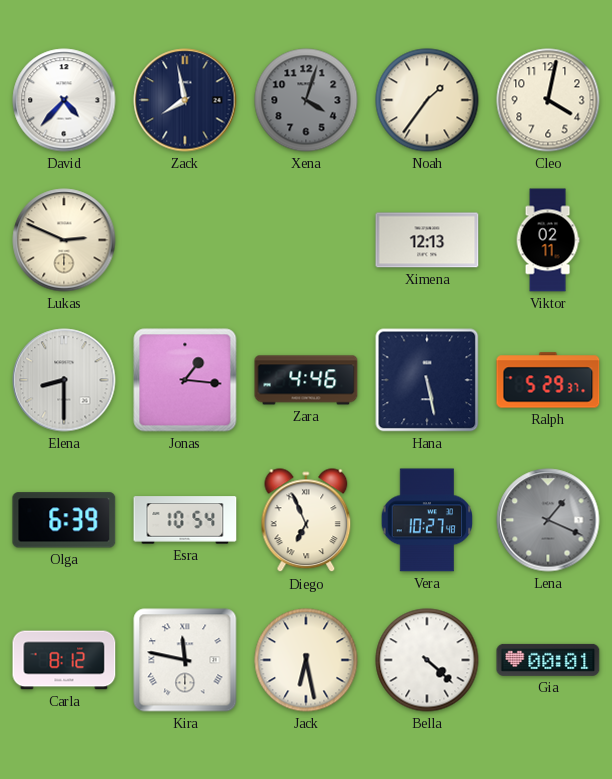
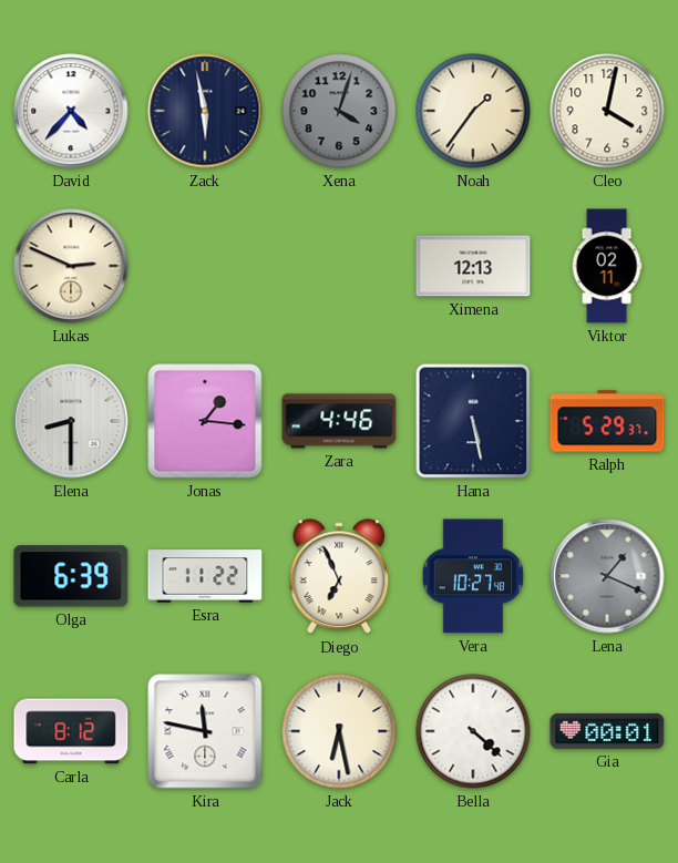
Zack: 7:58 -> 5:58 (205, 111)
Esra: 10:54 -> 11:22 (205, 576)
